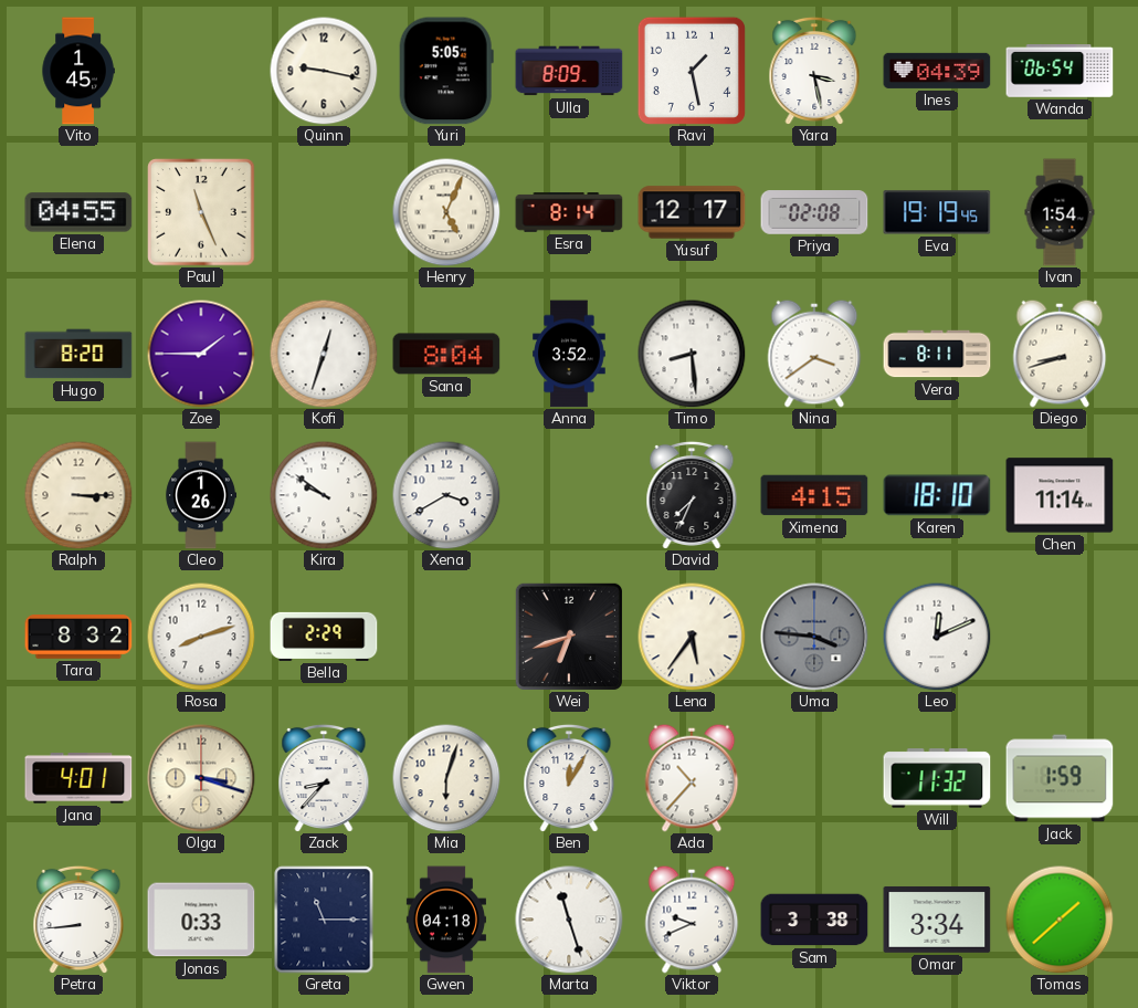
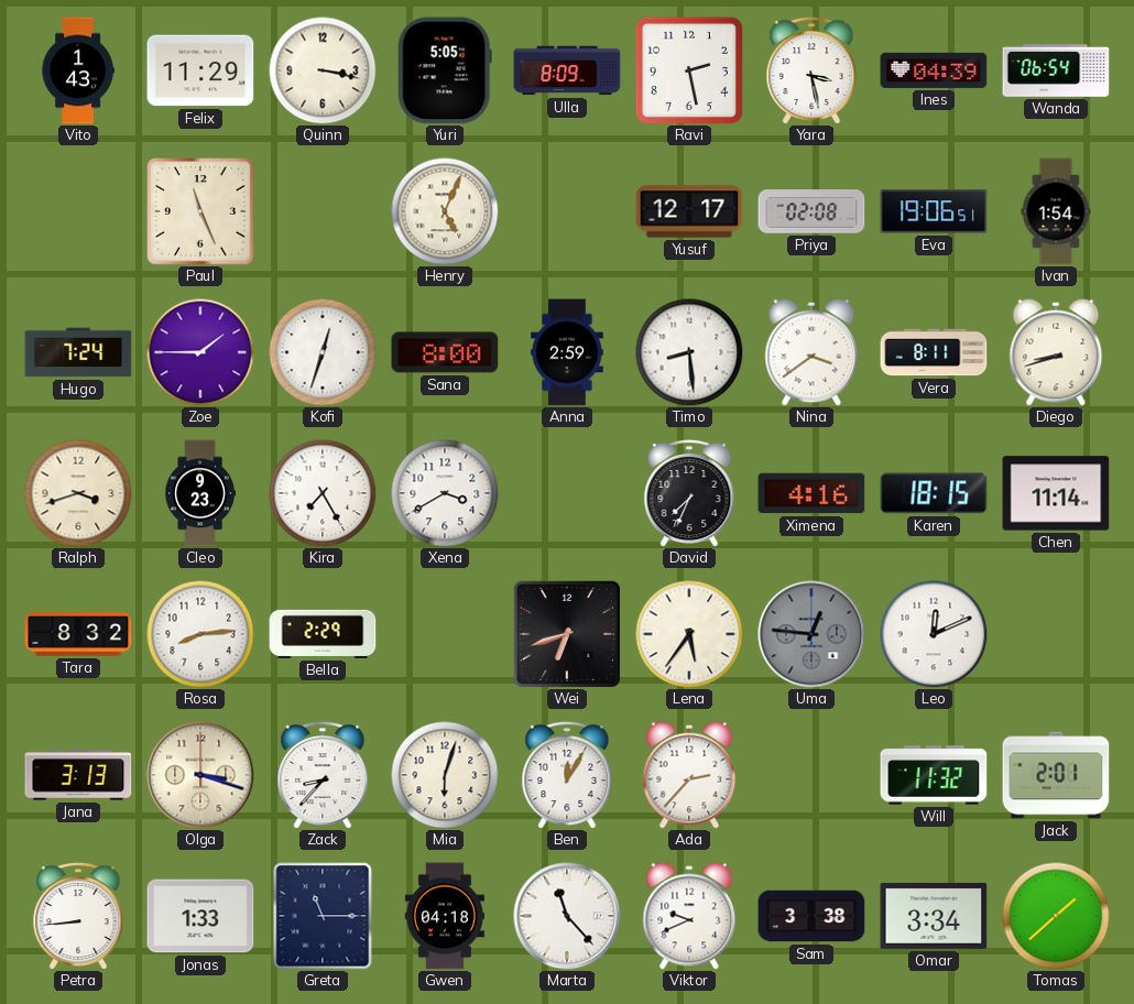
Vito: 1:45 -> 1:43 (78, 70)
Felix: none -> 11:29 (200, 70)
Quinn: 9:17 -> 3:17 (323, 70)
Ravi: 1:28 -> 2:28 (689, 70)
Elena: 04:55 -> none (78, 212)
Esra: 8:14 -> none (569, 212)
Eva: 19:19 -> 19:06 (934, 211)
Hugo: 8:20 -> 7:24 (78, 352)
Sana: 8:04 -> 8:00 (445, 352)
Anna: 3:52 -> 2:59 (567, 352)
Ralph: 3:15 -> 3:42 (78, 493)
Cleo: 1:26 -> 9:23 (200, 493)
Kira: 9:51 -> 7:25 (323, 493)
Ximena: 4:15 -> 4:16 (811, 493)
Karen: 18:10 -> 18:15 (934, 493)
Rosa: 8:12 -> 8:14 (200, 634)
Uma: 3:46 -> 12:46 (811, 634)
Jana: 4:01 -> 3:13 (78, 775)
Ada: 10:37 -> 2:37 (689, 775)
Jack: 1:59 -> 2:01 (1056, 775)
Jonas: 0:33 -> 1:33 (200, 916)
Marta: 11:27 -> 11:23 (567, 916)
